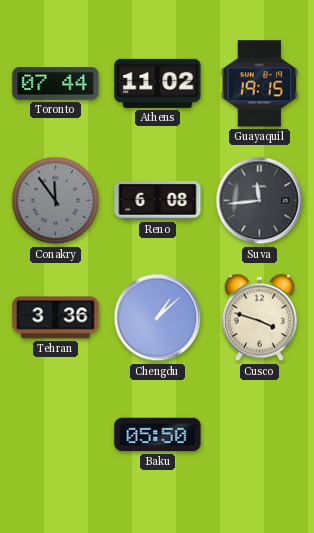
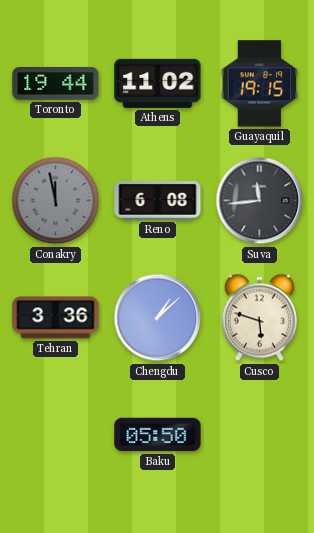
Toronto: 07:44 -> 19:44 (56, 84)
Conakry: 11:54 -> 11:58 (56, 201)
Cusco: 3:48 -> 5:48 (259, 318)
